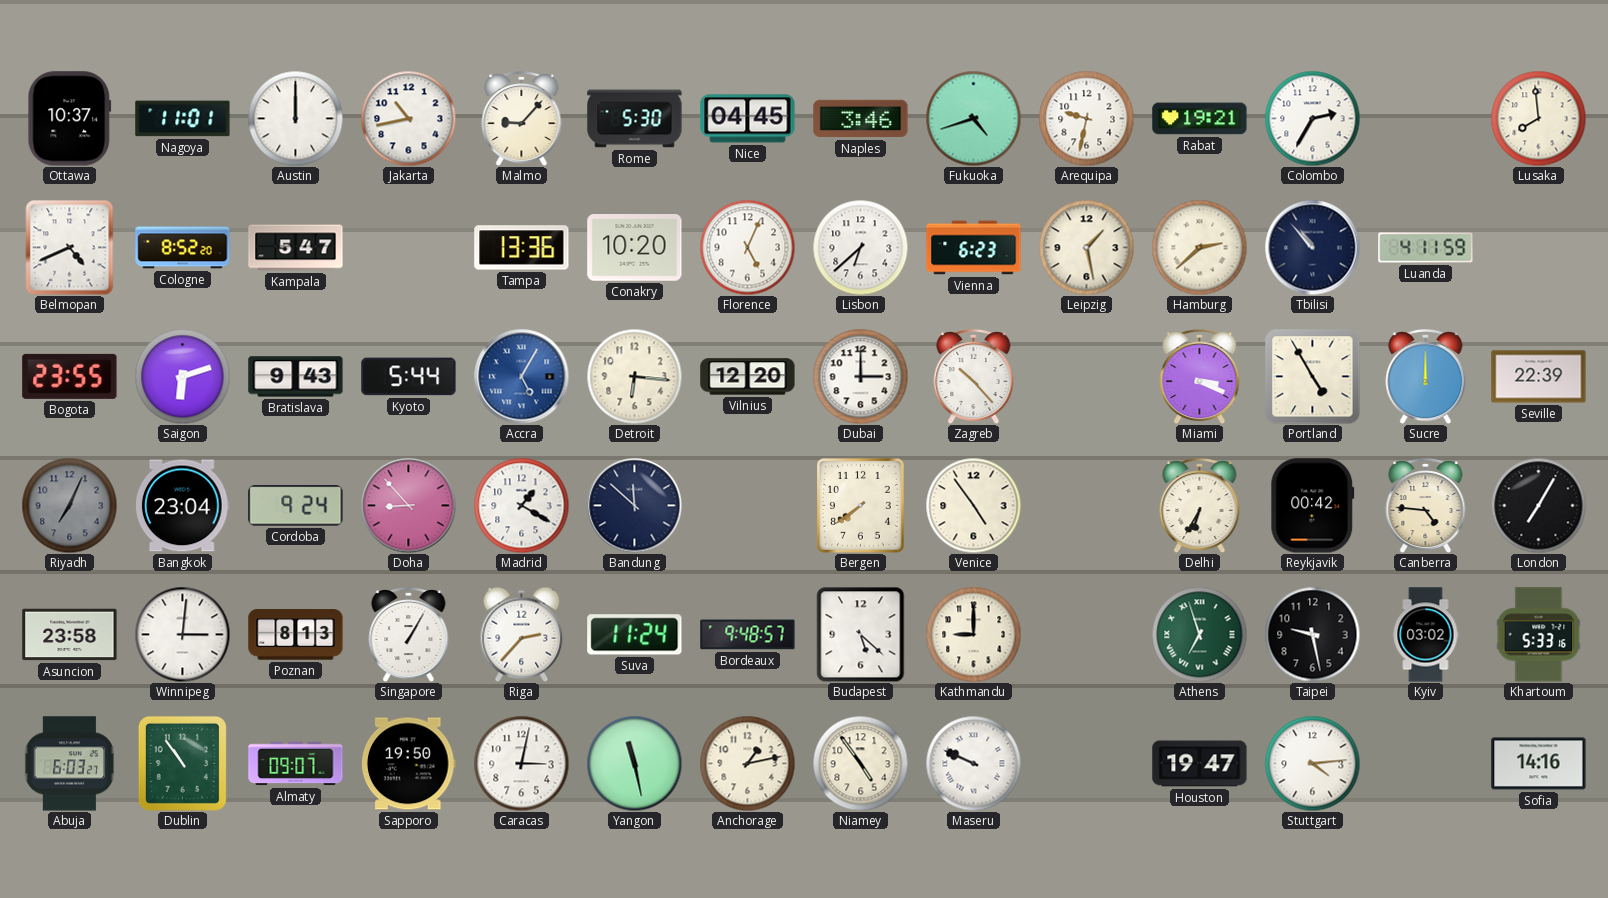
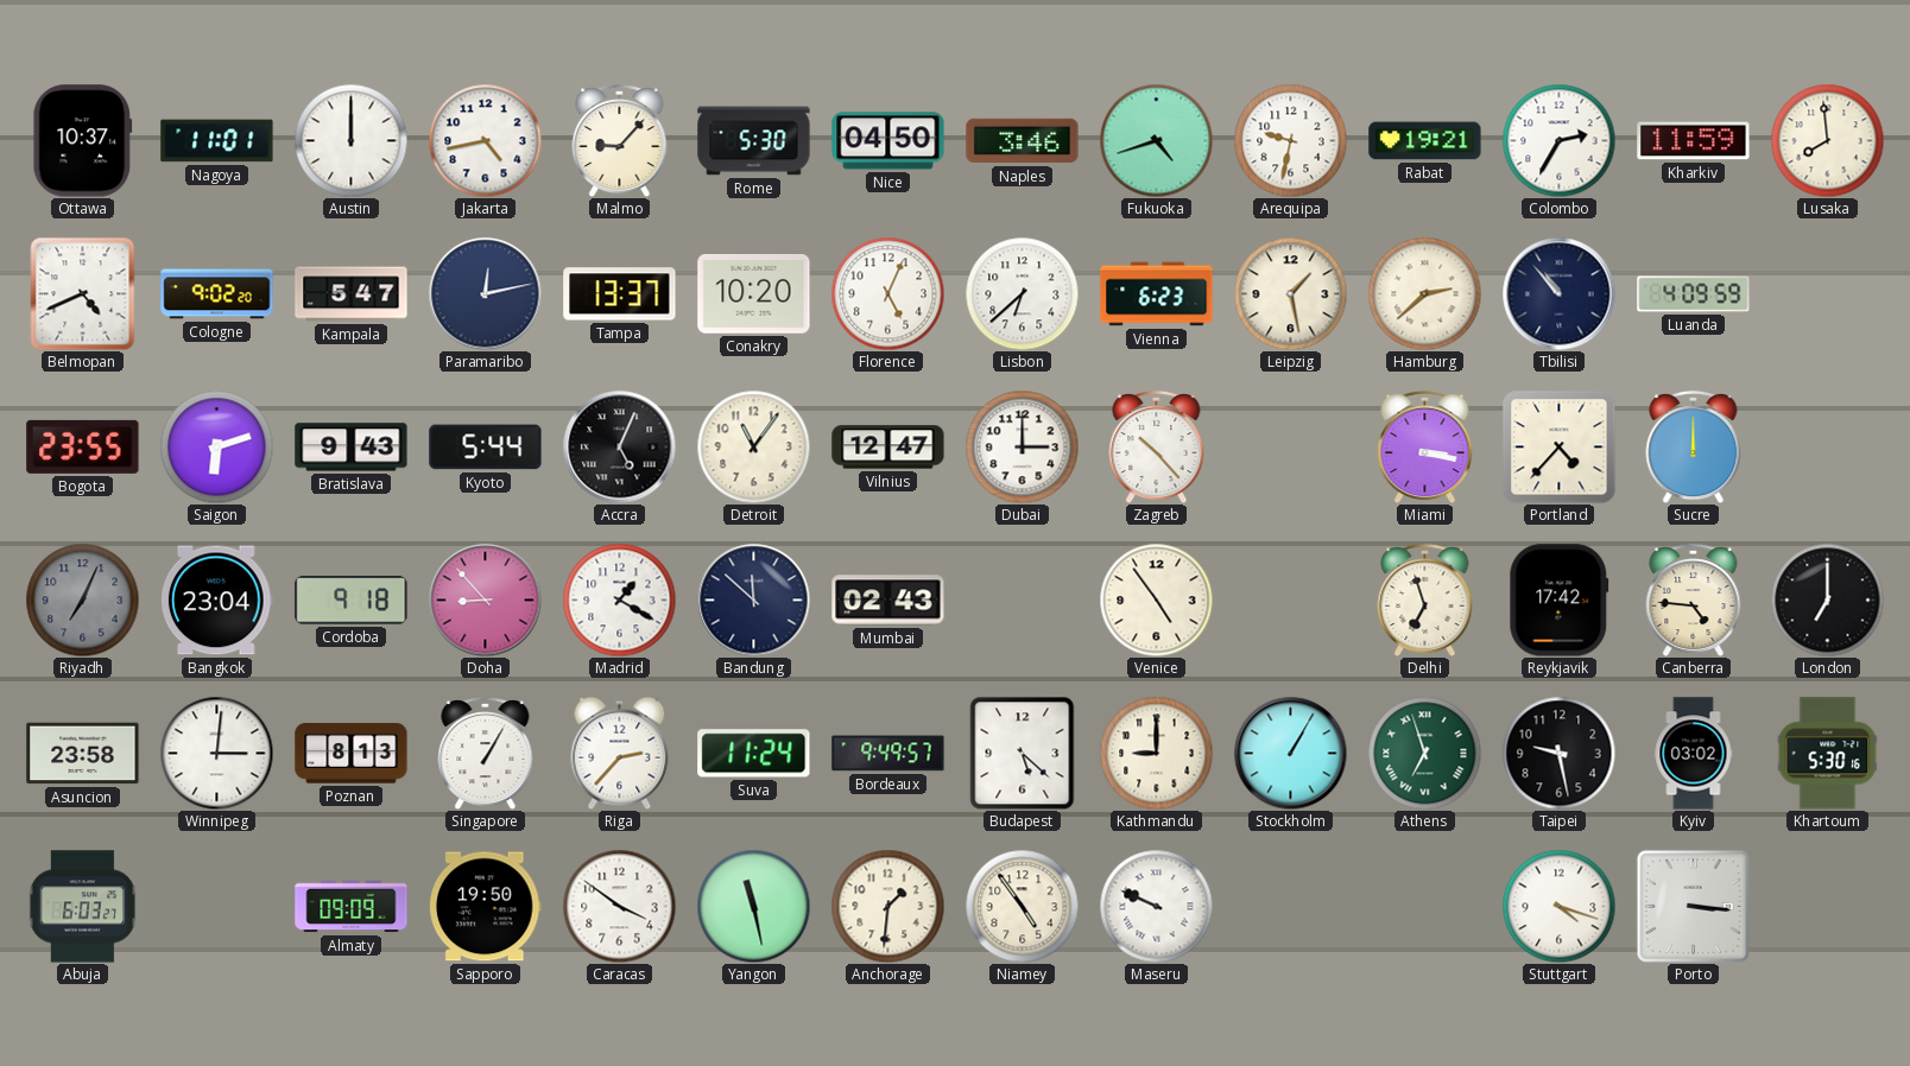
Jakarta: 10:43 -> 4:43 (485, 140)
Nice: 04:45 -> 04:50 (888, 141)
Kharkiv: none -> 11:59 (1694, 141)
Cologne: 8:52 -> 9:02 (217, 294)
Paramaribo: none -> 12:13 (485, 293)
Tampa: 13:36 -> 13:37 (620, 294)
Luanda: 4:11 -> 4:09 (1694, 294)
Accra: 5:05 -> 5:04 (619, 446)
Accra dial: blue -> black (619, 446)
Detroit: 6:16 -> 11:06 (753, 446)
Vilnius: 12:20 -> 12:47 (888, 448)
Miami: 3:19 -> 3:17 (1425, 448)
Portland: 4:55 -> 4:37 (1560, 448)
Seville: 22:39 -> none (1539, 377)
Cordoba: 9:24 -> 9:18 (352, 601)
Mumbai: none -> 02:43 (888, 601)
Bergen: 7:39 -> none (861, 506)
Delhi: 6:35 -> 6:57 (1425, 601)
Reykjavik: 00:42 -> 17:42 (1560, 601)
London: 7:05 -> 7:00 (1827, 599)
Bordeaux: 9:48 -> 9:49 (888, 754)
Stockholm: none -> 1:05 (1290, 753)
Khartoum: 5:33 -> 5:30 (1828, 754)
Dublin: 10:54 -> none (182, 763)
Almaty: 09:07 -> 09:09 (352, 907)
Caracas: 3:02 -> 3:51 (619, 906)
Anchorage: 1:13 -> 1:31 (887, 906)
Houston: 19:47 -> none (1200, 764)
Stuttgart: 4:14 -> 4:18 (1558, 906)
Porto: none -> 3:16 (1693, 906)
Sofia: 14:16 -> none (1539, 764)
